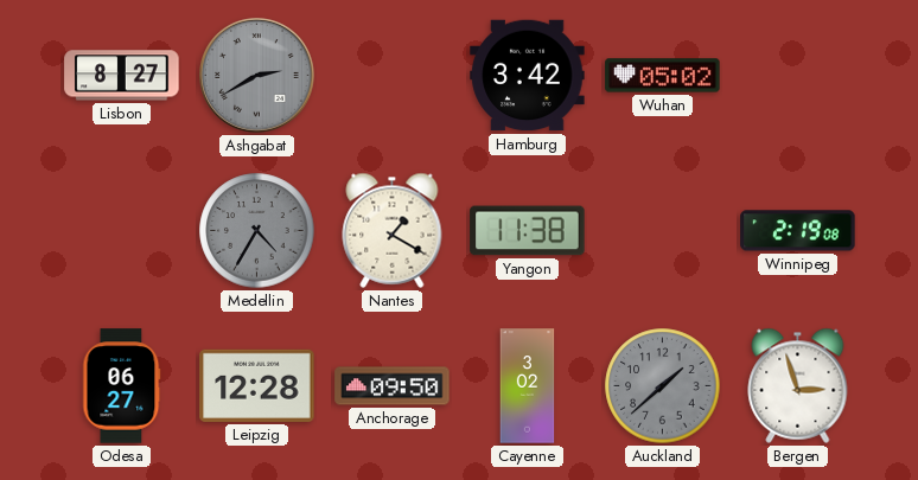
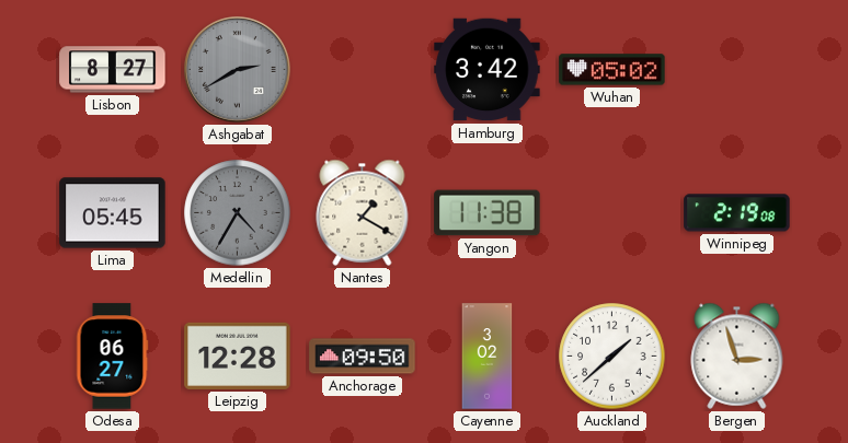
Lima: none -> 05:45 (113, 213)
Auckland dial: grey -> white (612, 357)
